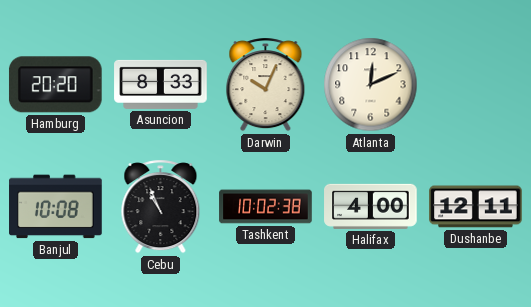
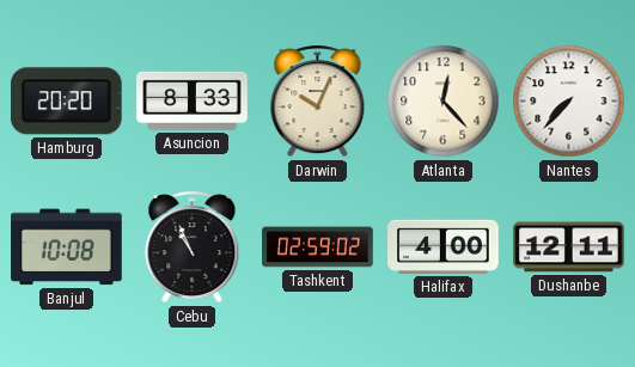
Atlanta: 12:11 -> 12:23 (444, 102)
Nantes: none -> 7:37 (569, 102)
Tashkent: 10:02 -> 02:59 (318, 247)
